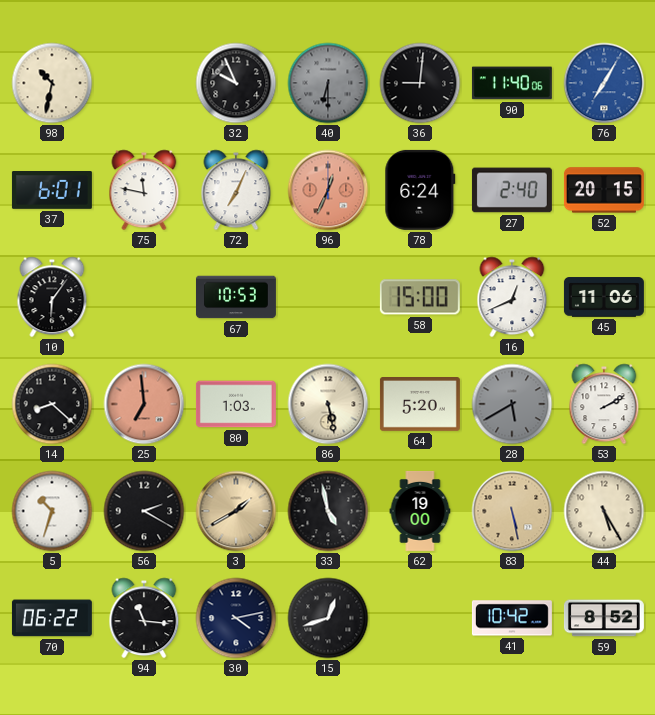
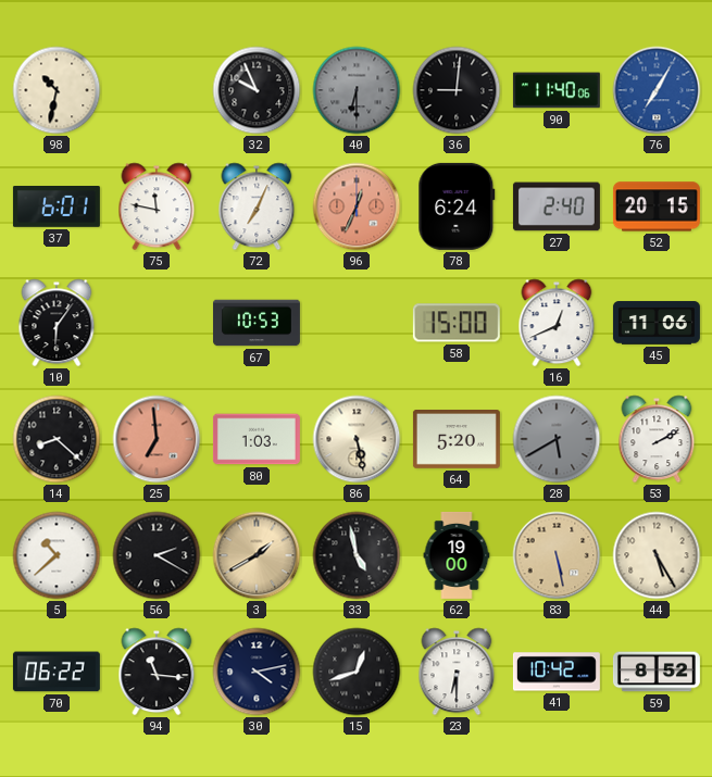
5: 10:33 -> 10:38 (57, 555)
23: none -> 6:30 (457, 672)
